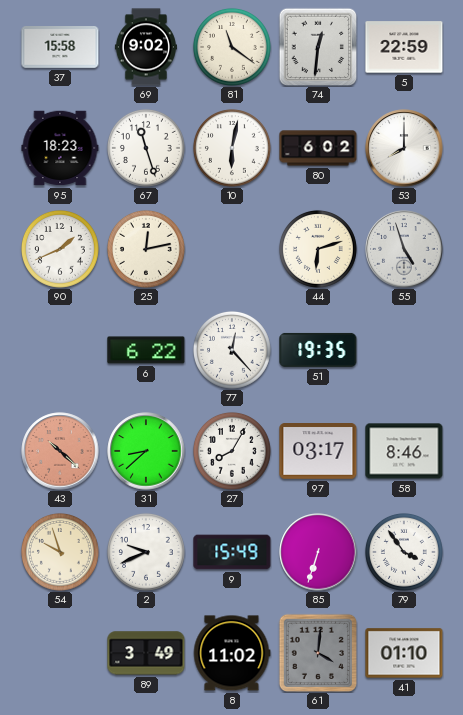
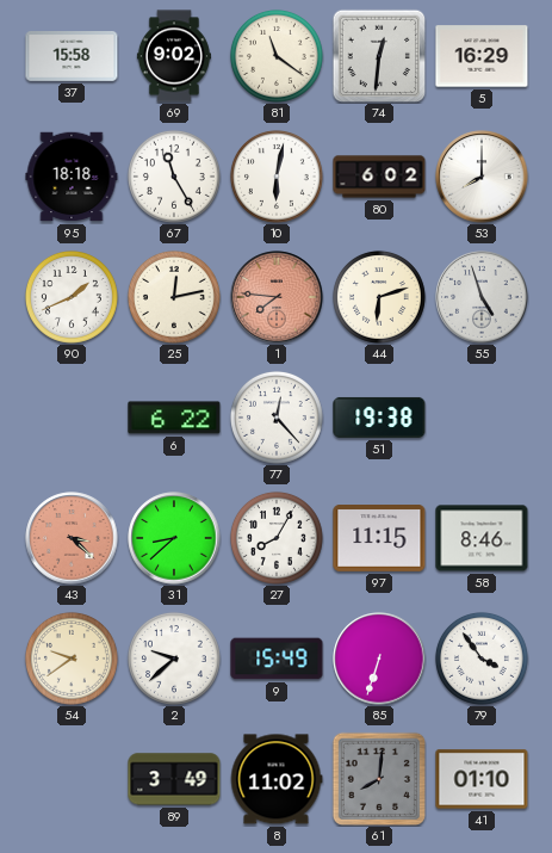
5: 22:59 -> 16:29 (482, 56)
95: 18:23 -> 18:18 (72, 177)
67: 11:27 -> 11:25 (174, 177)
1: none -> 7:46 (277, 297)
51: 19:35 -> 19:38 (379, 418)
43: 10:22 -> 3:22 (72, 538)
97: 03:17 -> 11:15 (379, 539)
54: 9:57 -> 9:39 (72, 659)
2: 9:41 -> 9:38 (174, 659)
61: 4:01 -> 8:01 (378, 778)
